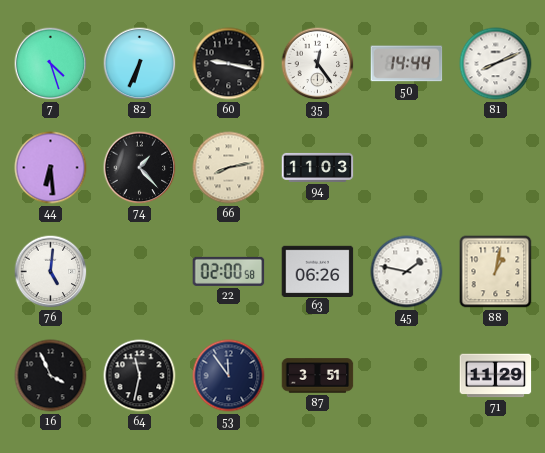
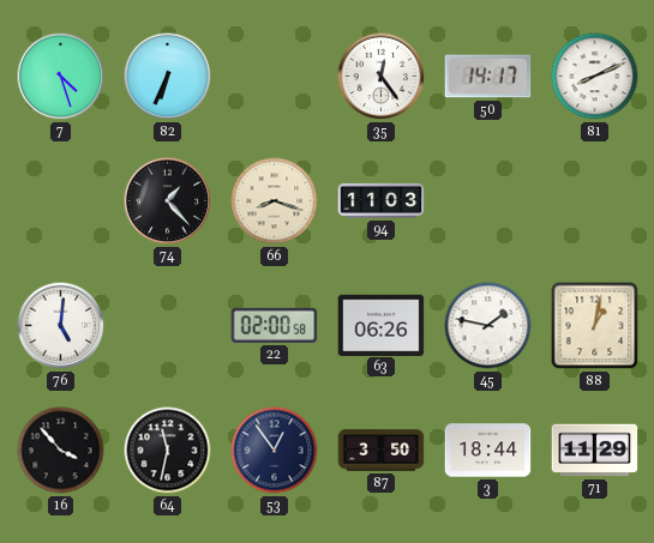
60: 9:17 -> none (229, 64)
50: 14:44 -> 14:17 (488, 77)
44: 6:29 -> none (51, 168)
66: 8:13 -> 8:18 (275, 201)
16: 3:56 -> 3:53 (61, 451)
53: 11:54 -> 12:54 (275, 451)
87: 3:51 -> 3:50 (382, 451)
3: none -> 18:44 (488, 451)
